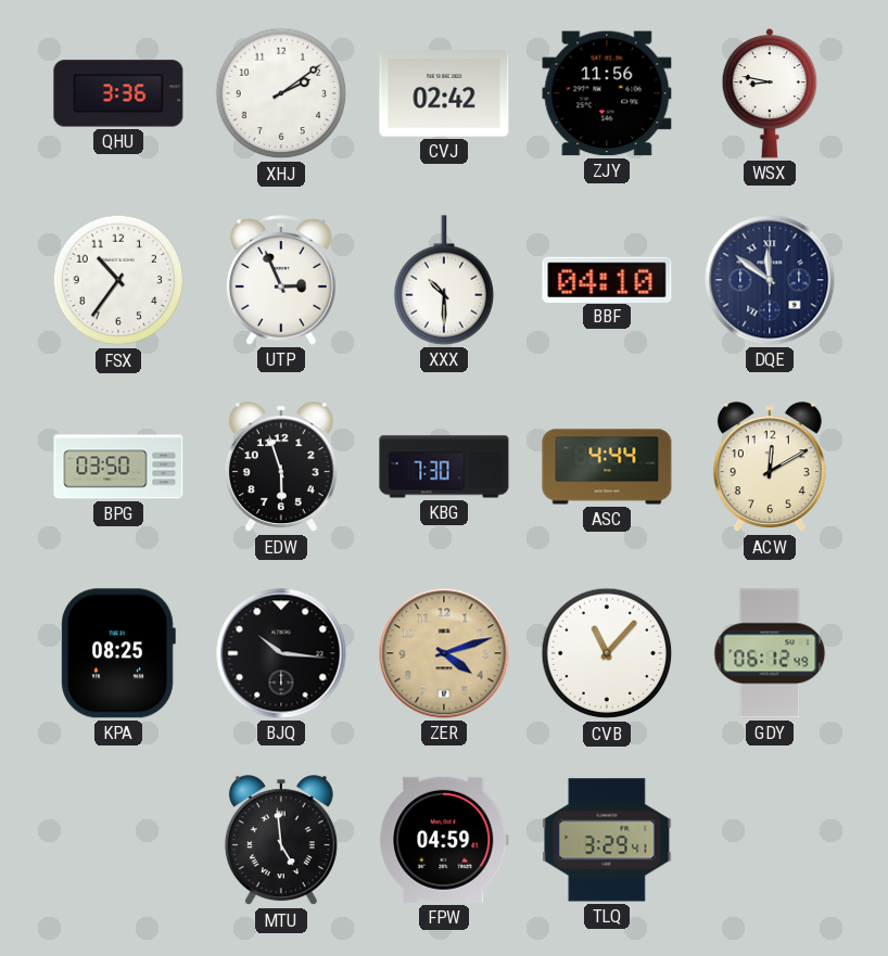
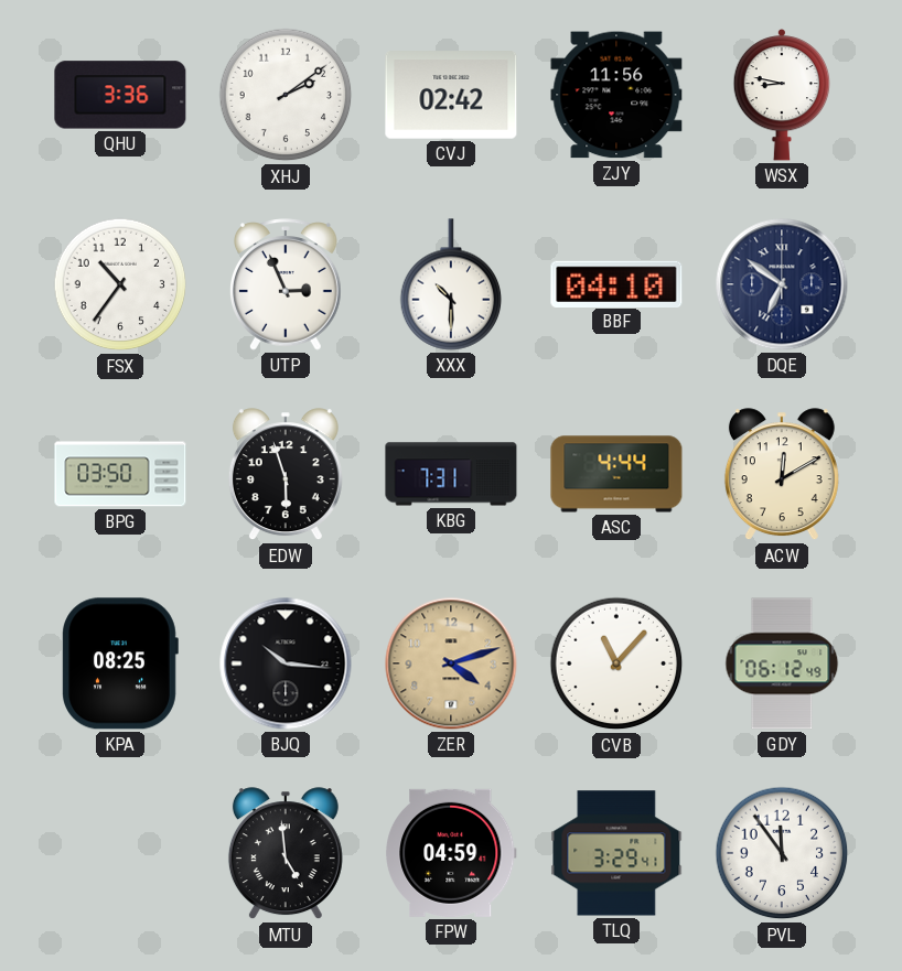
DQE: 11:51 -> 6:51 (782, 284)
KBG: 7:30 -> 7:31 (451, 474)
PVL: none -> 11:54 (782, 853)
